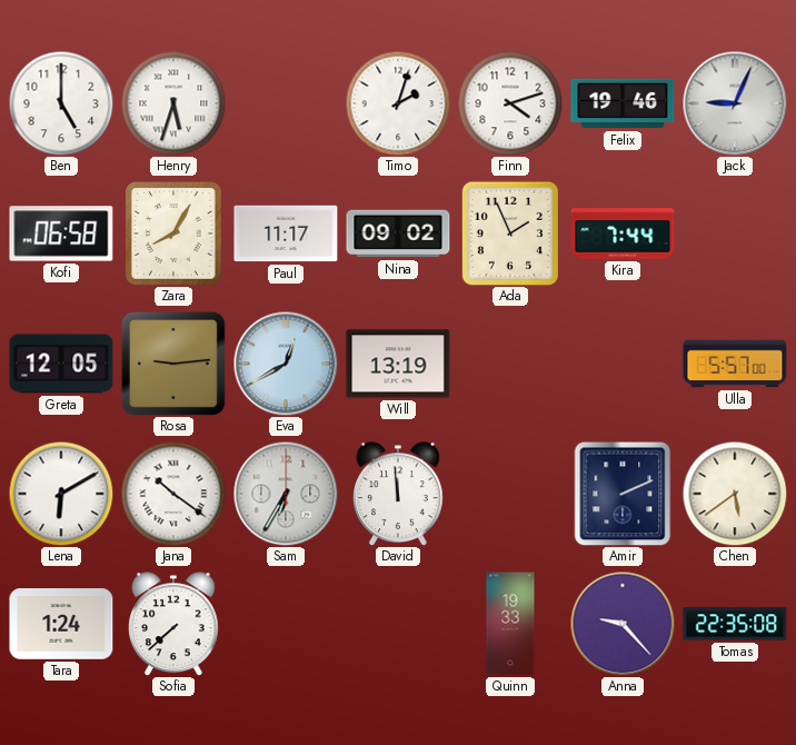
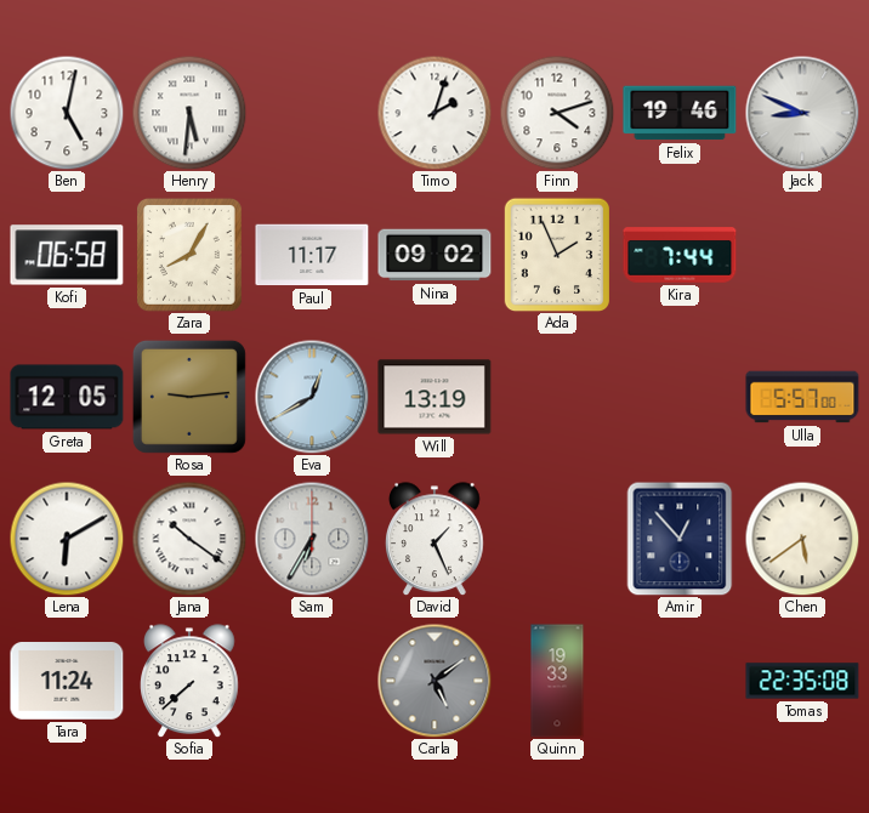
Ben: 5:00 -> 5:02 (67, 113)
Henry: 5:33 -> 5:31 (189, 113)
Jack: 9:04 -> 8:49 (802, 113)
David: 11:59 -> 1:26 (436, 539)
Amir: 2:11 -> 12:53 (680, 539)
Tara: 1:24 -> 11:24 (67, 682)
Carla: none -> 5:09 (434, 681)
Anna: 9:23 -> none (623, 624)
